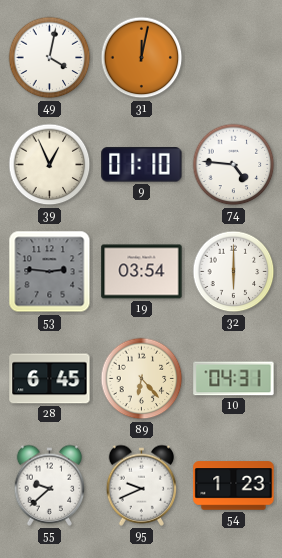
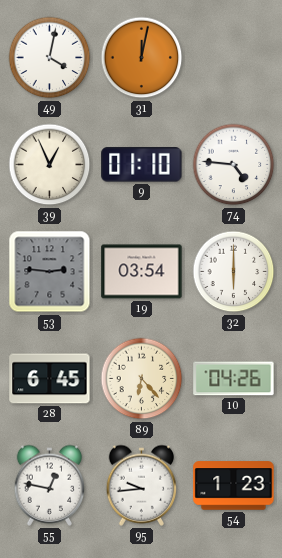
10: 04:31 -> 04:26 (234, 379)
55: 9:38 -> 12:47 (50, 485)
95: 9:41 -> 9:44 (142, 485)
